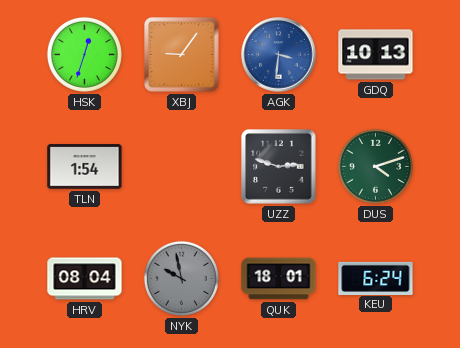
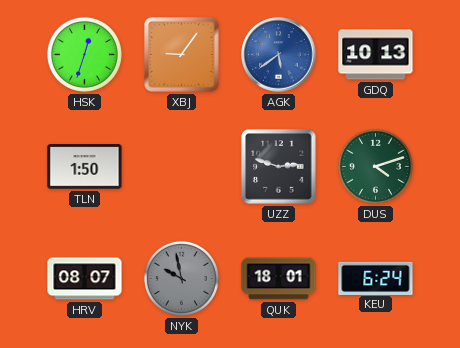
AGK: 3:31 -> 5:39 (279, 55)
TLN: 1:54 -> 1:50 (85, 167)
HRV: 08:04 -> 08:07 (85, 279)
